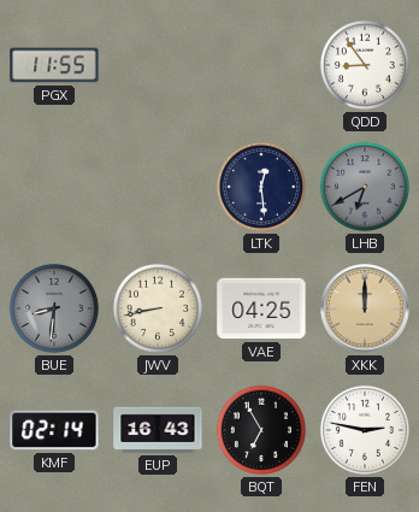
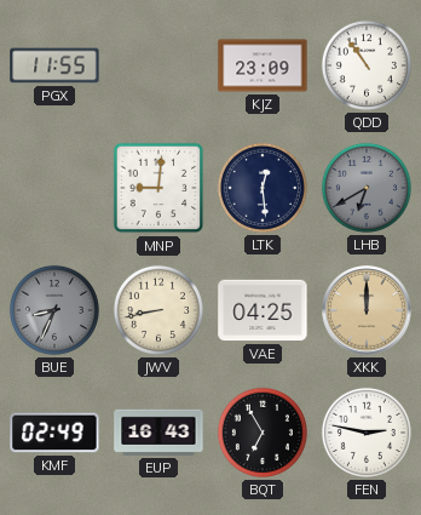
KJZ: none -> 23:09 (263, 65)
QDD: 8:54 -> 10:54 (367, 65)
MNP: none -> 9:01 (158, 188)
BUE: 8:31 -> 8:34 (54, 310)
KMF: 02:14 -> 02:49 (54, 433)
